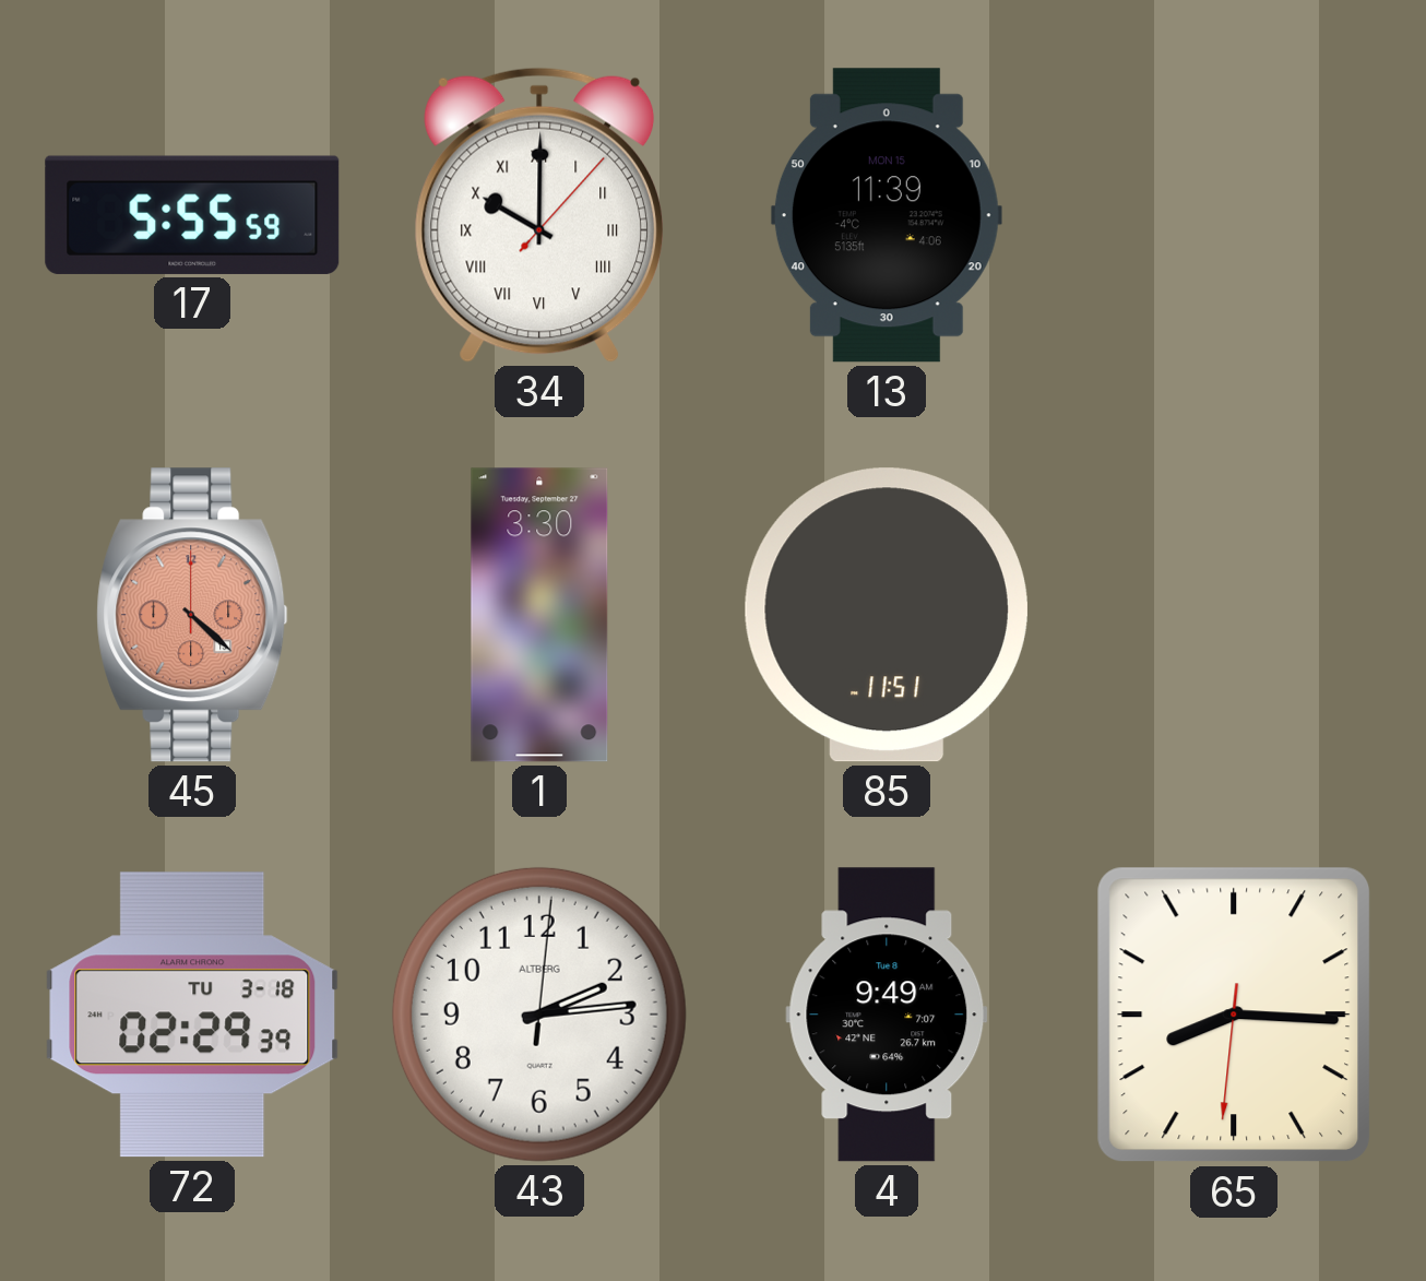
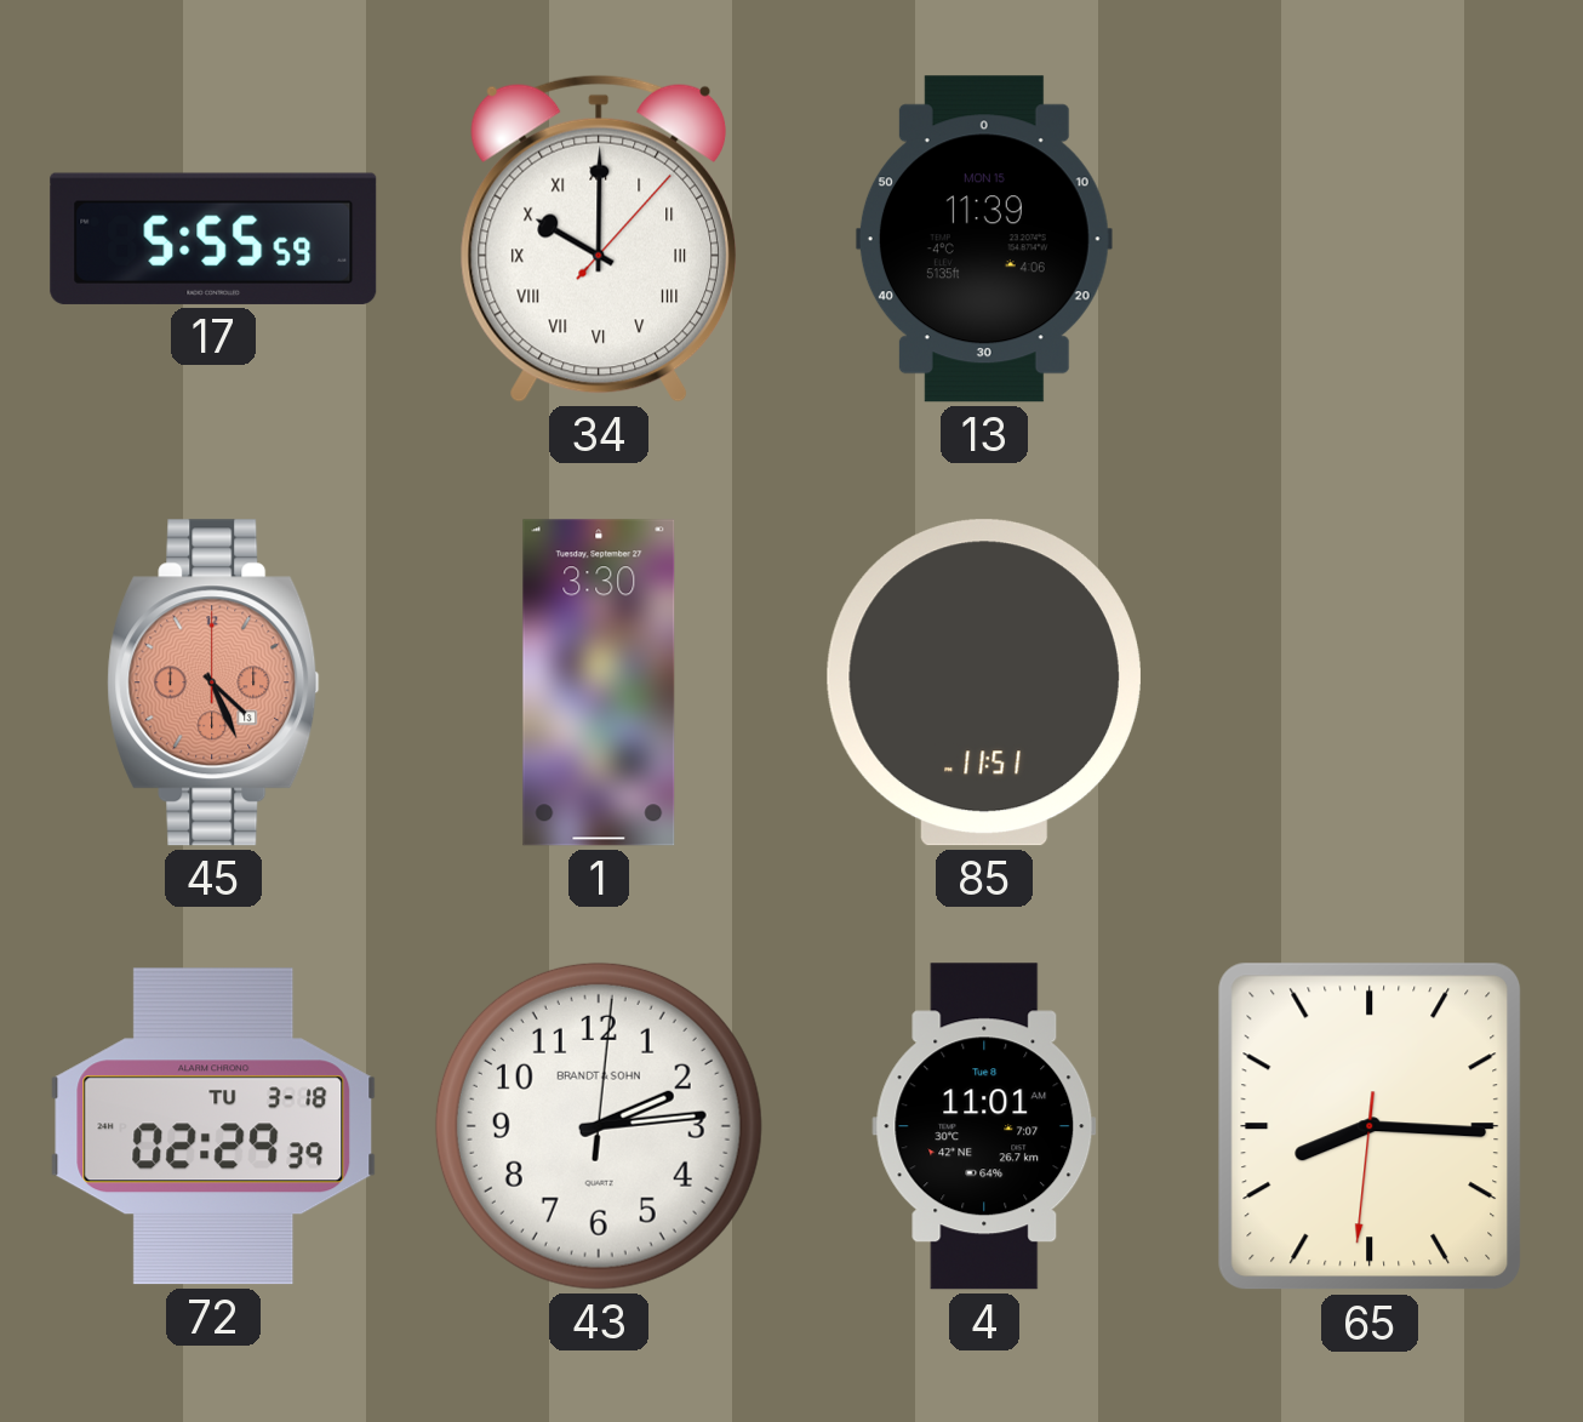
45: 4:22 -> 4:26 (213, 683)
43 brand: ALTBERG -> BRANDT & SOHN (599, 1126)
4: 9:49 -> 11:01 (984, 1126)
